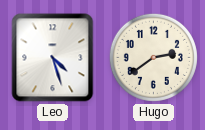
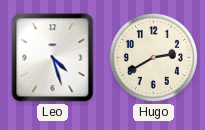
Hugo: 2:39 -> 2:40 (153, 57)
